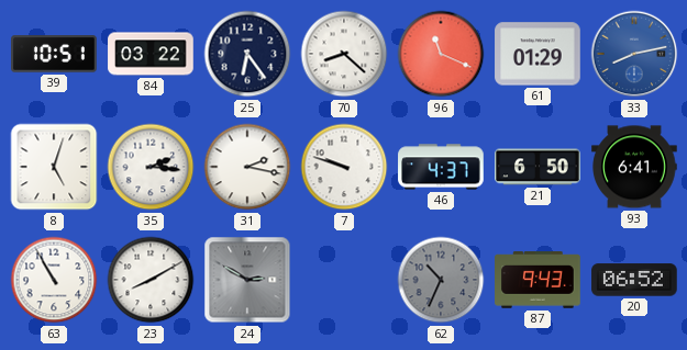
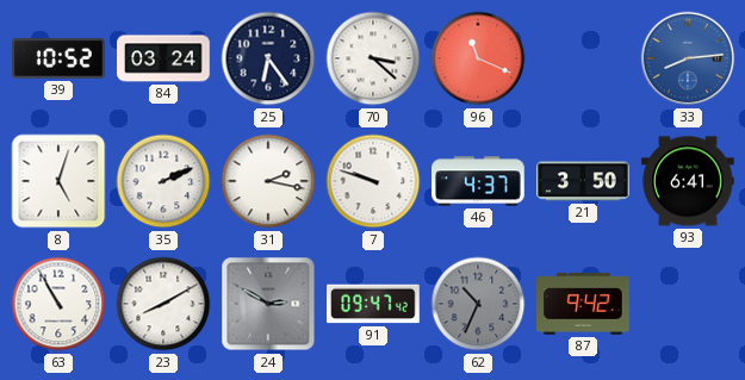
39: 10:51 -> 10:52 (58, 58)
84: 03:22 -> 03:24 (163, 58)
70: 8:22 -> 3:22 (373, 58)
61: 01:29 -> none (538, 54)
33: 8:13 -> 8:14 (688, 58)
35: 2:16 -> 2:11 (163, 181)
21: 6:50 -> 3:50 (583, 181)
91: none -> 09:47 (373, 304)
87: 9:43 -> 9:42 (583, 304)
20: 06:52 -> none (634, 280)
